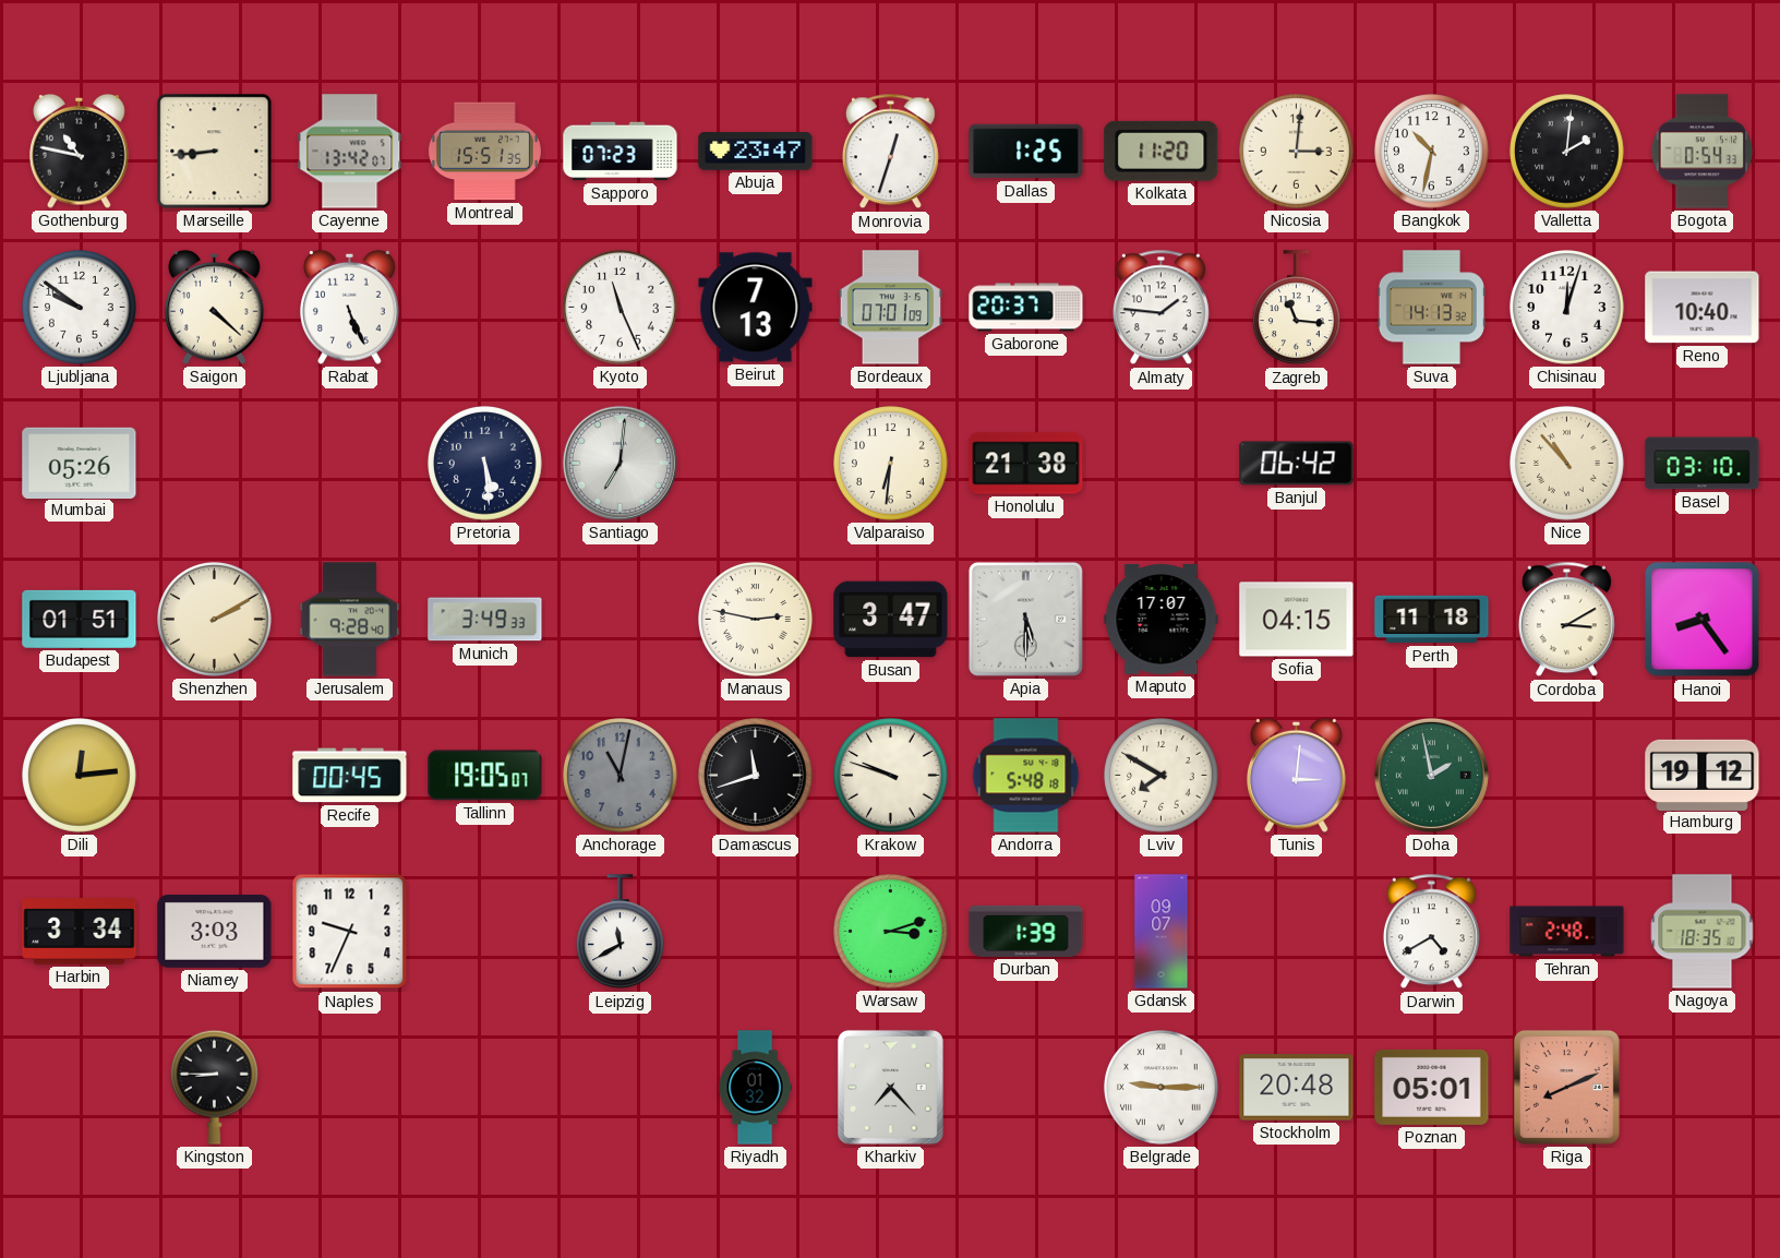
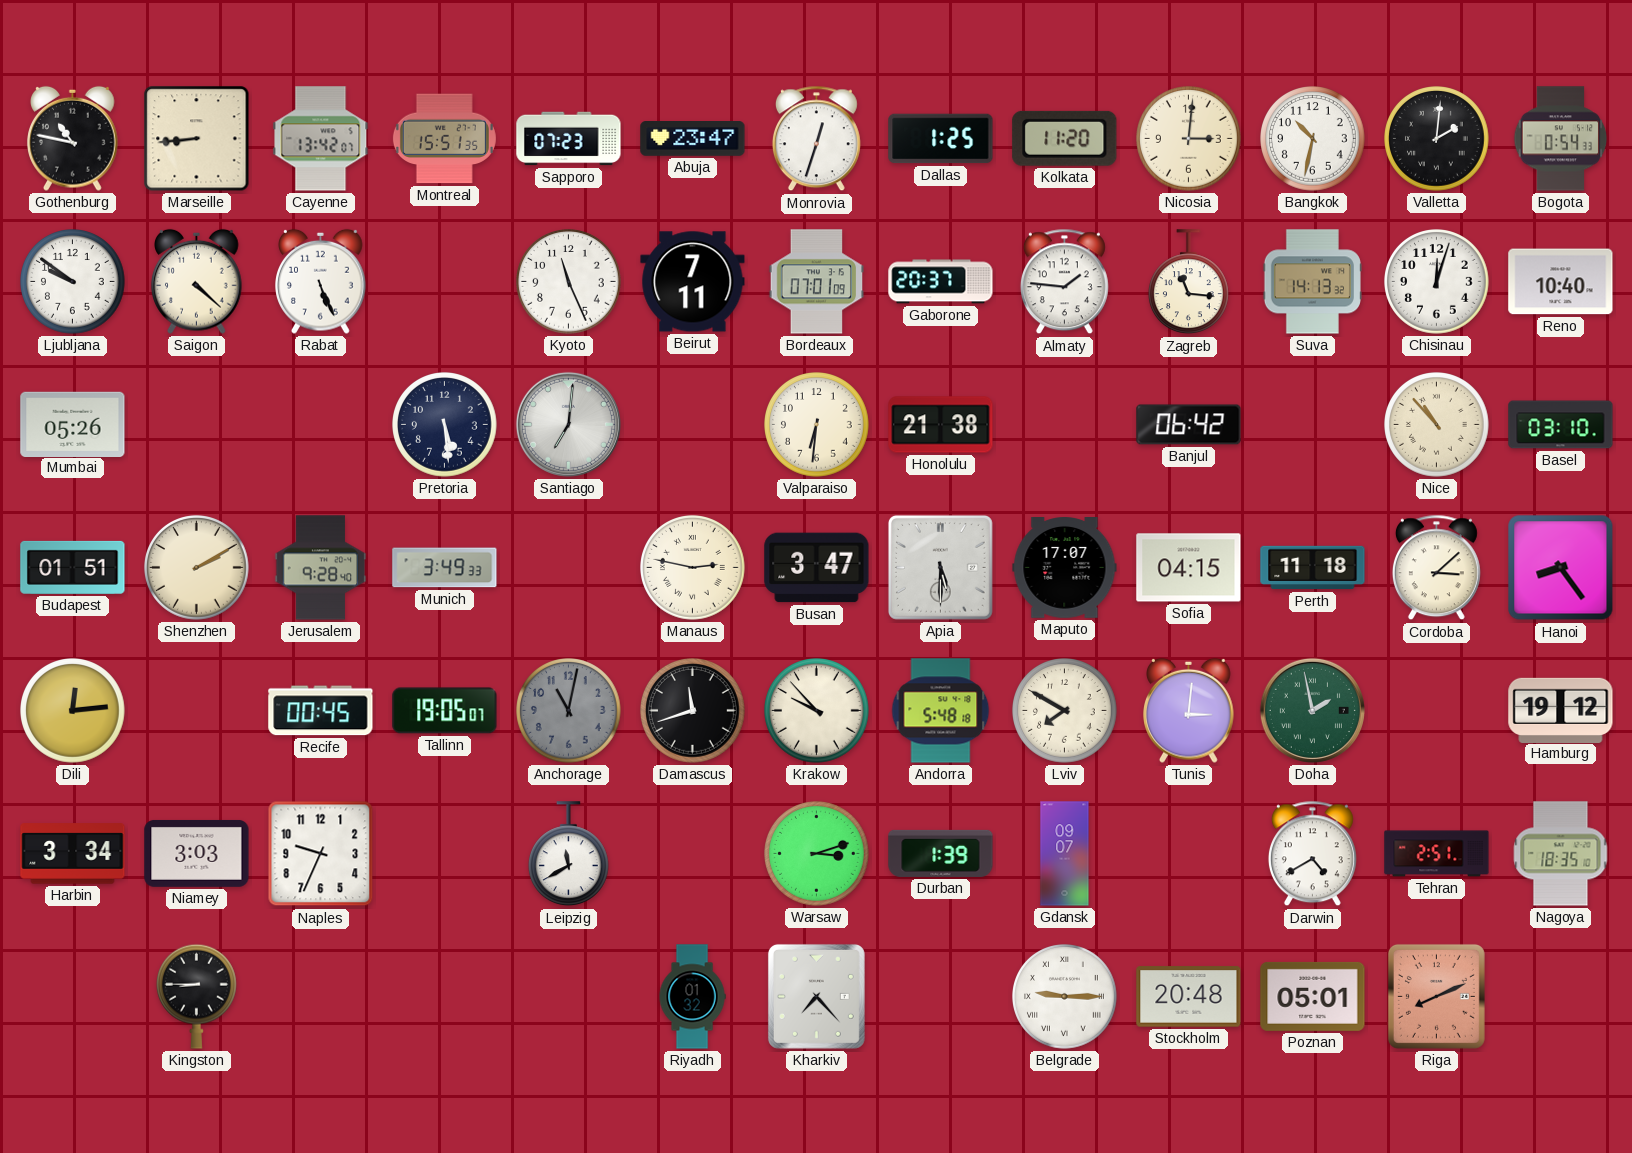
Beirut: 7:13 -> 7:11 (693, 282)
Cordoba: 3:10 -> 3:08 (1436, 568)
Krakow: 9:48 -> 9:53 (817, 711)
Tehran: 2:48 -> 2:51 (1437, 854)
